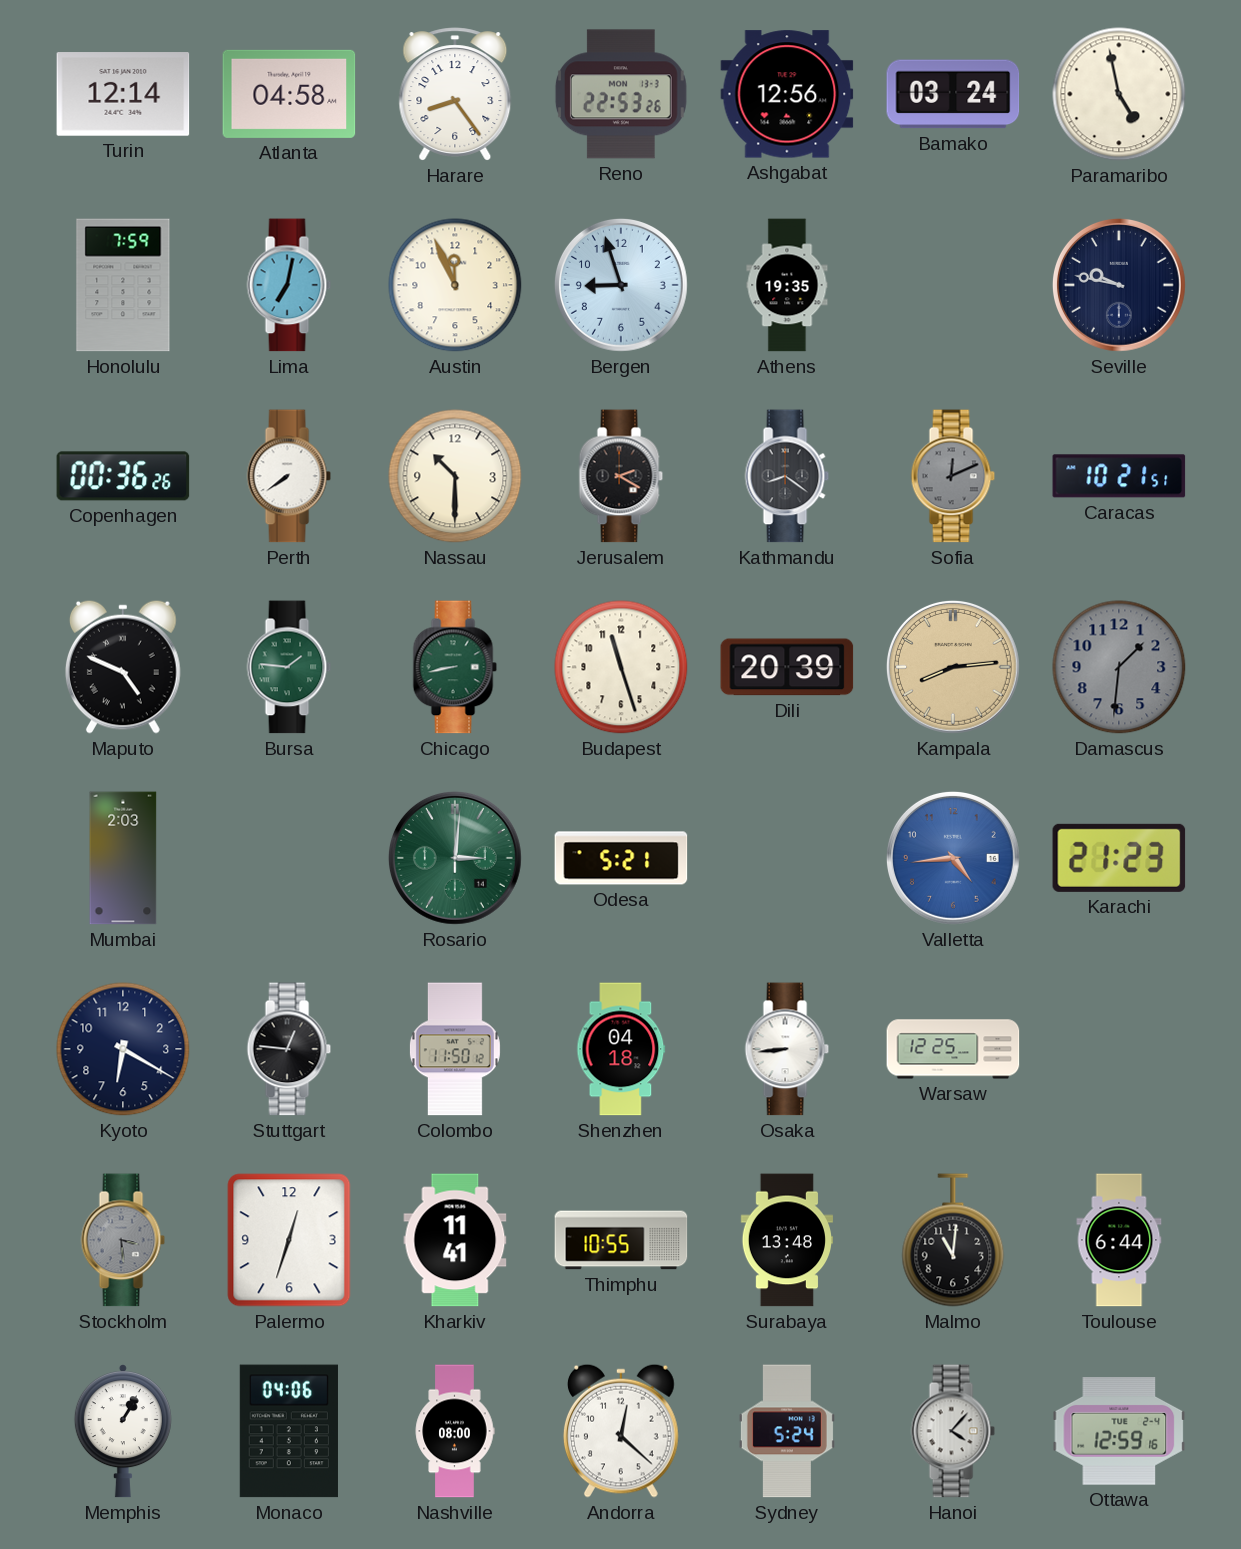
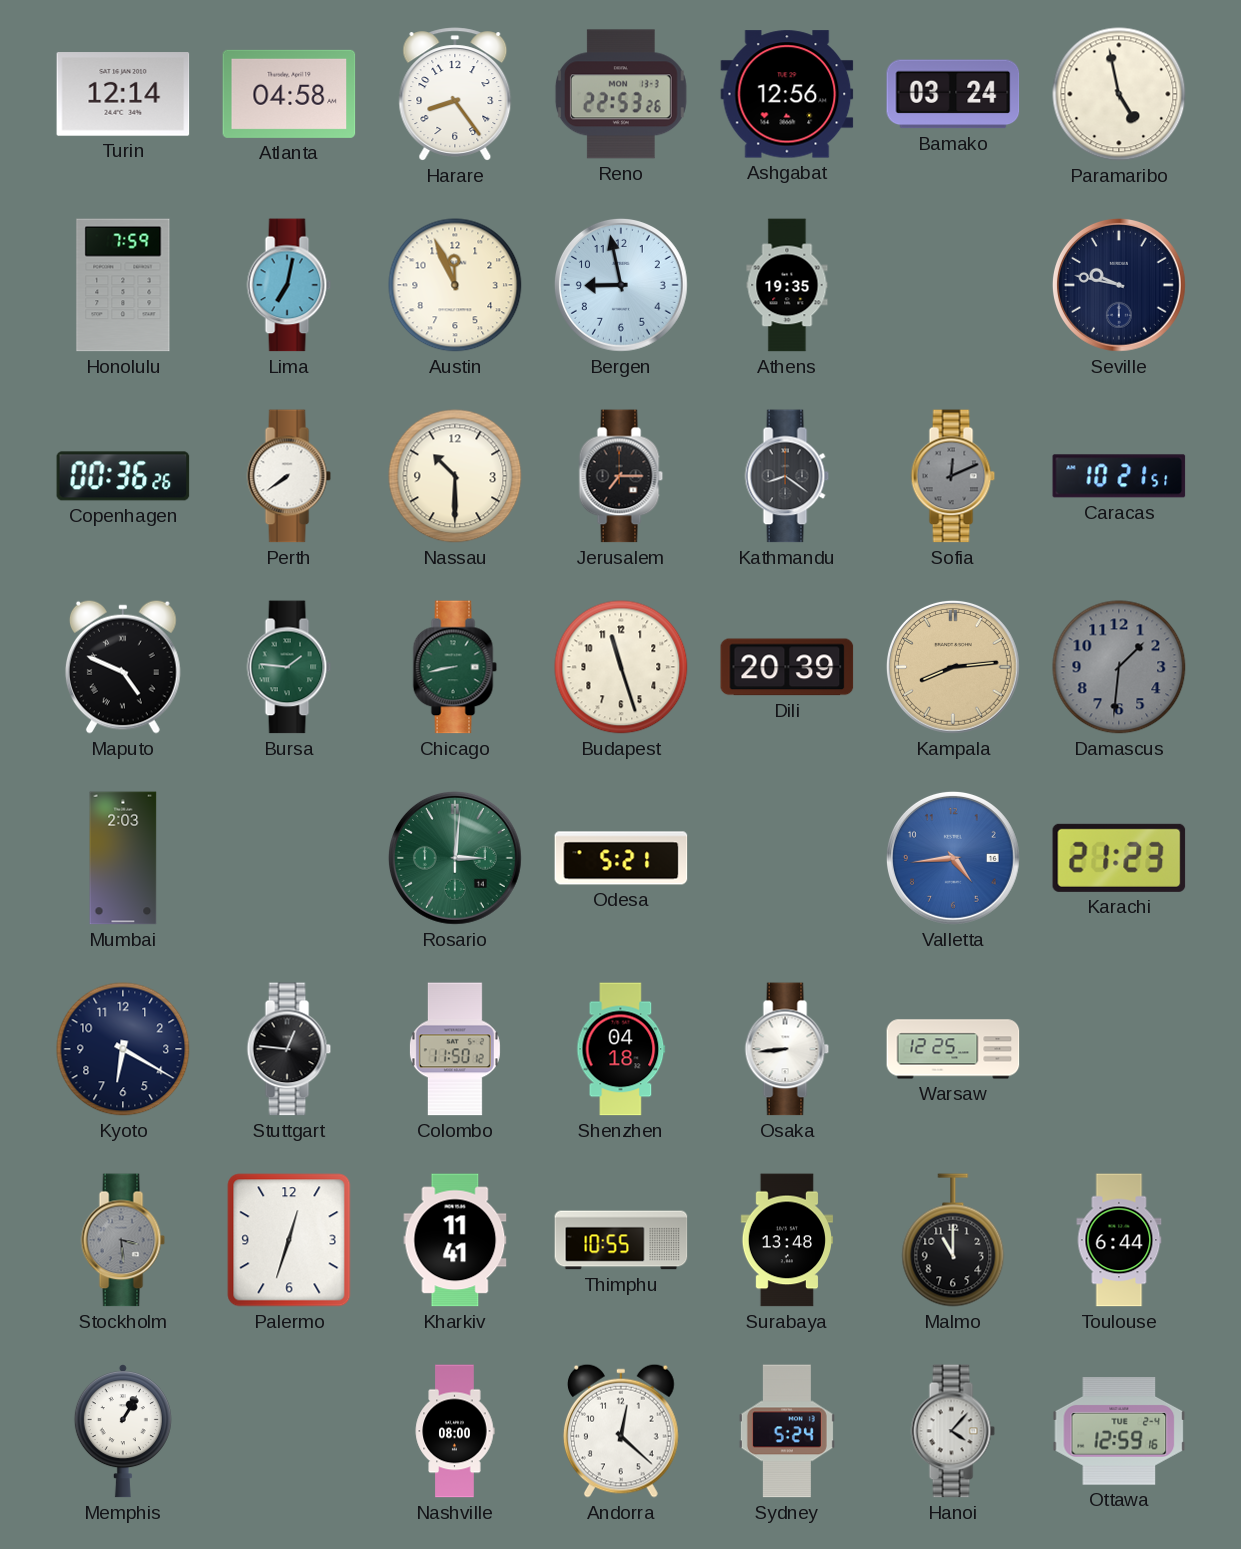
Bergen: 8:57 -> 8:58 (621, 285)
Jerusalem: 2:20 -> 7:15 (621, 476)
Malmo: 11:01 -> 11:00 (953, 1240)
Monaco: 04:06 -> none (289, 1431)
